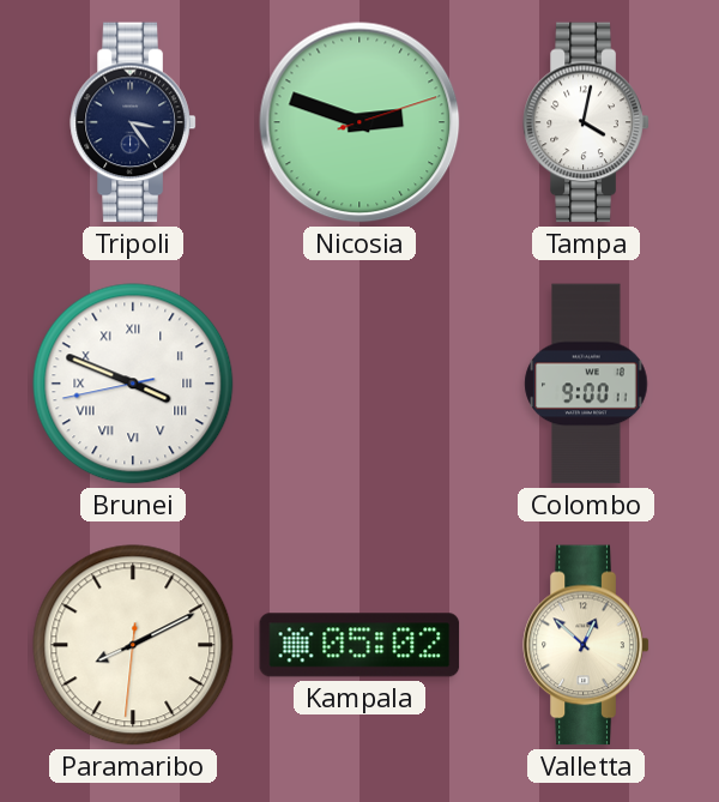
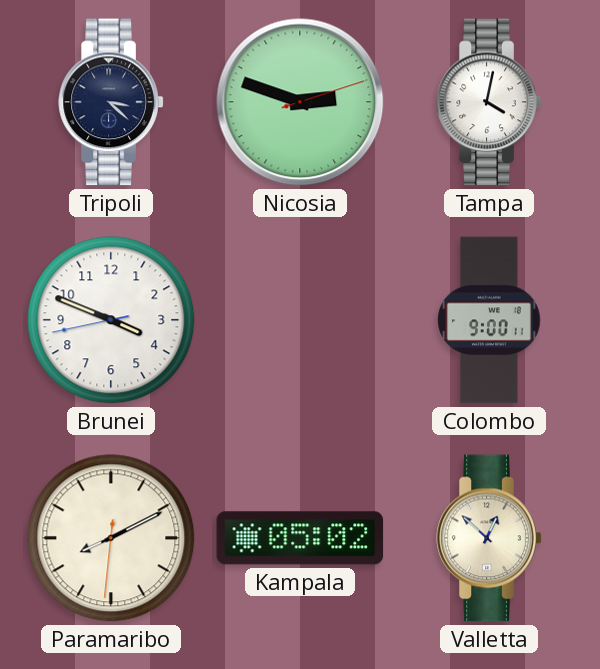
Tripoli: 3:24 -> 3:22 (111, 102)
Brunei numerals: Roman -> Arabic (111, 320)
